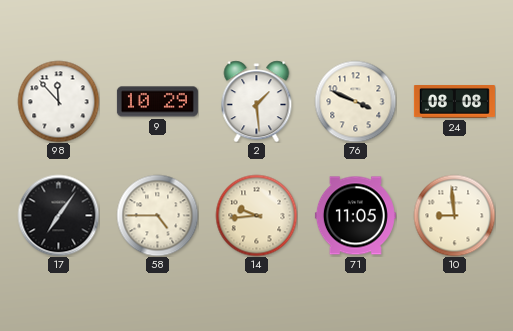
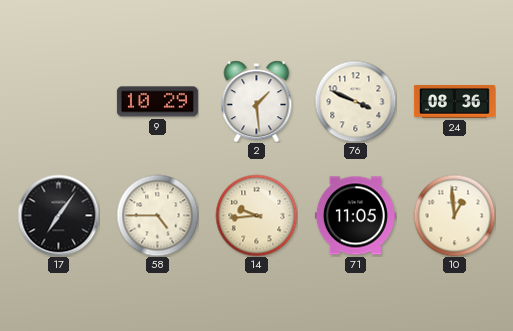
98: 11:53 -> none (58, 101)
24: 08:08 -> 08:36 (454, 102)
10: 8:59 -> 12:59 (454, 215)
